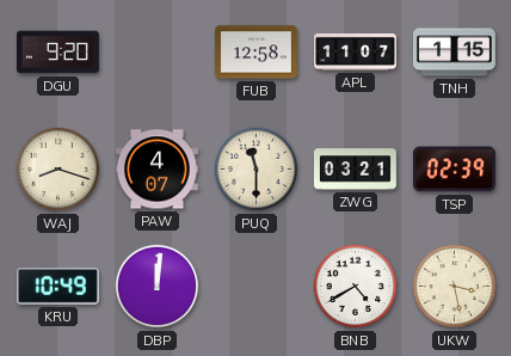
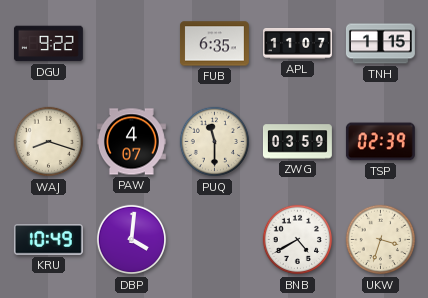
DGU: 9:20 -> 9:22 (48, 44)
FUB: 12:58 -> 6:35 (214, 44)
ZWG: 03:21 -> 03:59 (297, 142)
DBP: 12:01 -> 4:01 (132, 240)
UKW: 3:28 -> 3:33 (381, 240)
